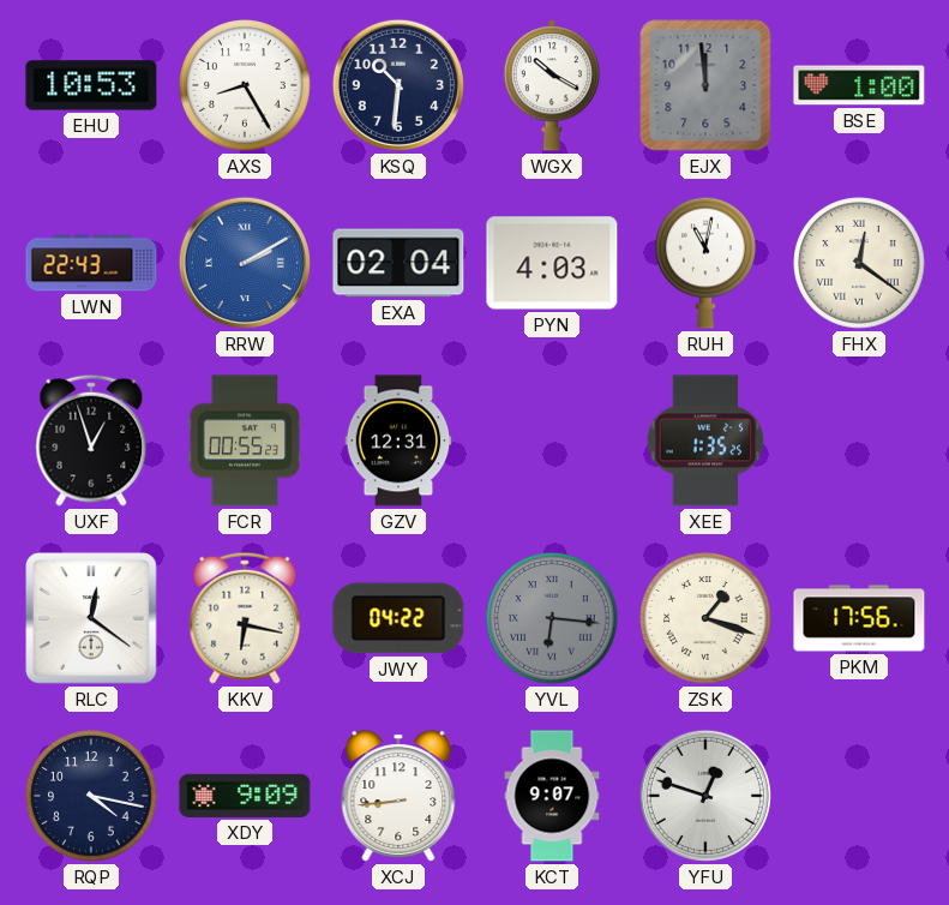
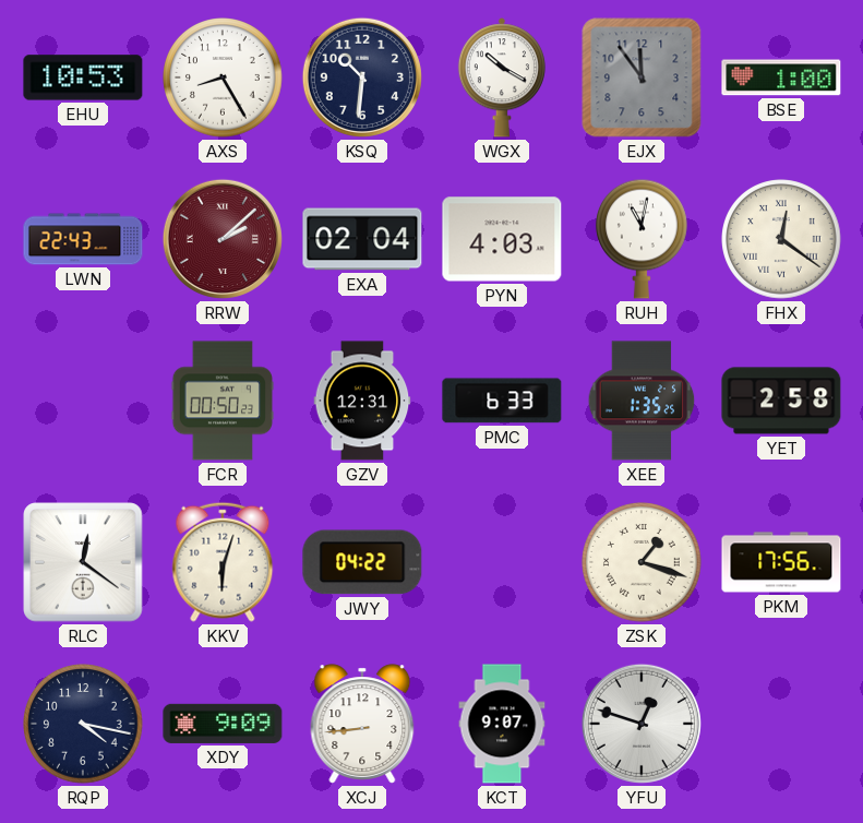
EJX: 11:59 -> 11:54 (642, 77)
RRW: 2:10 -> 2:08 (223, 239)
RRW dial: blue -> burgundy (223, 239)
UXF: 12:57 -> none (91, 440)
FCR: 00:55 -> 00:50 (223, 401)
PMC: none -> 6:33 (502, 401)
YET: none -> 2:58 (781, 401)
KKV: 6:17 -> 6:03 (223, 562)
YVL: 6:16 -> none (552, 618)
